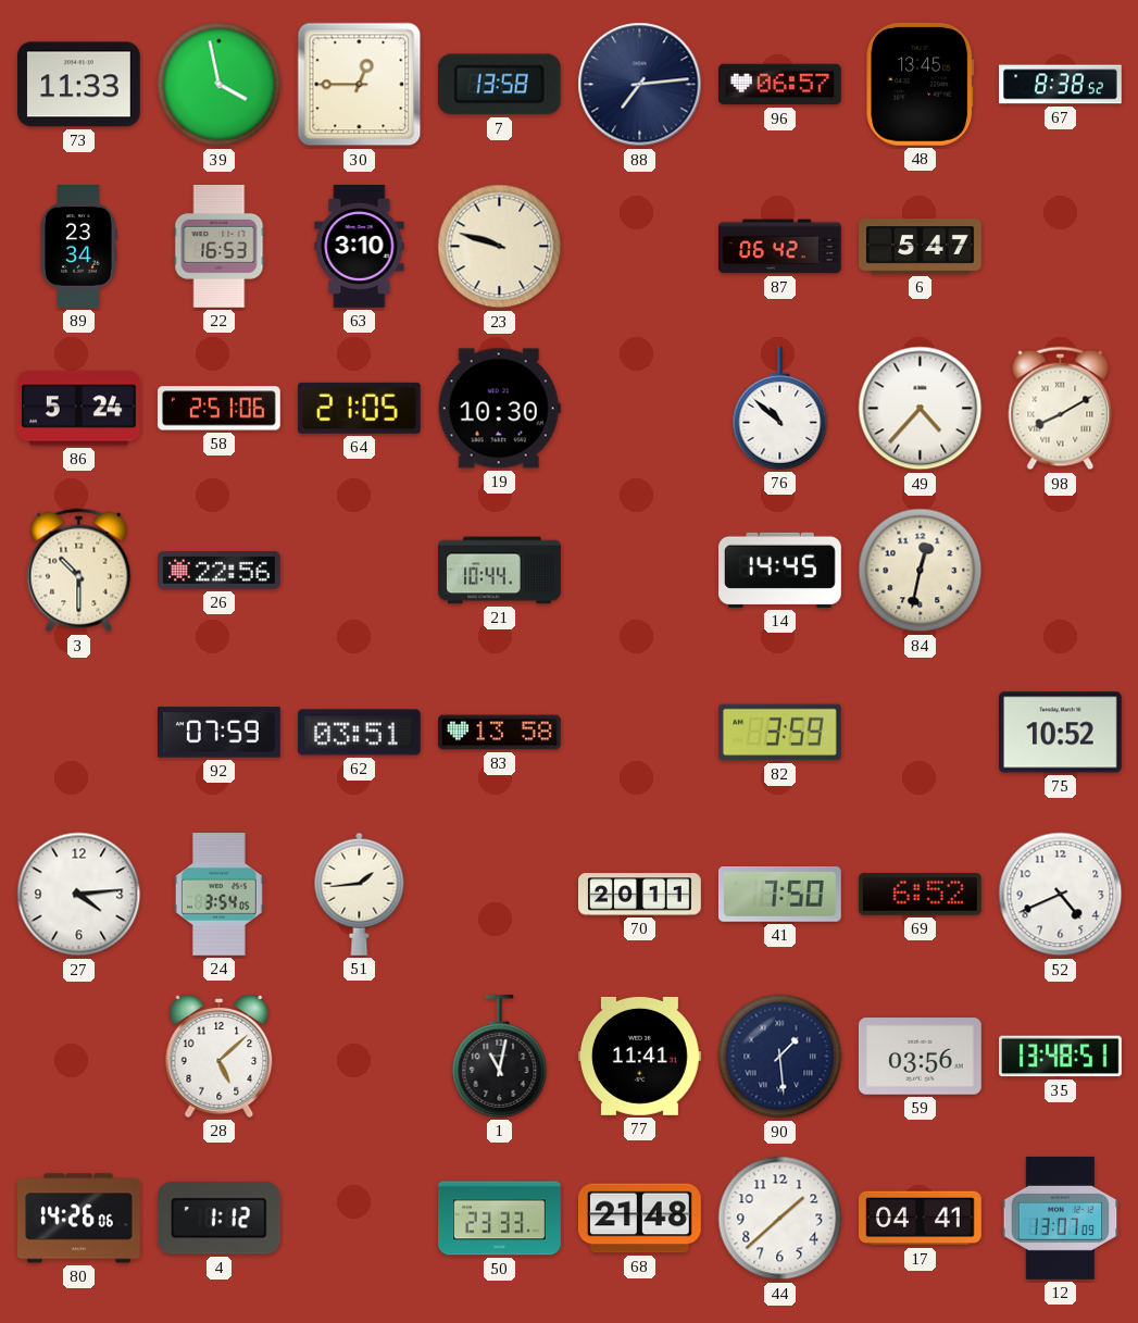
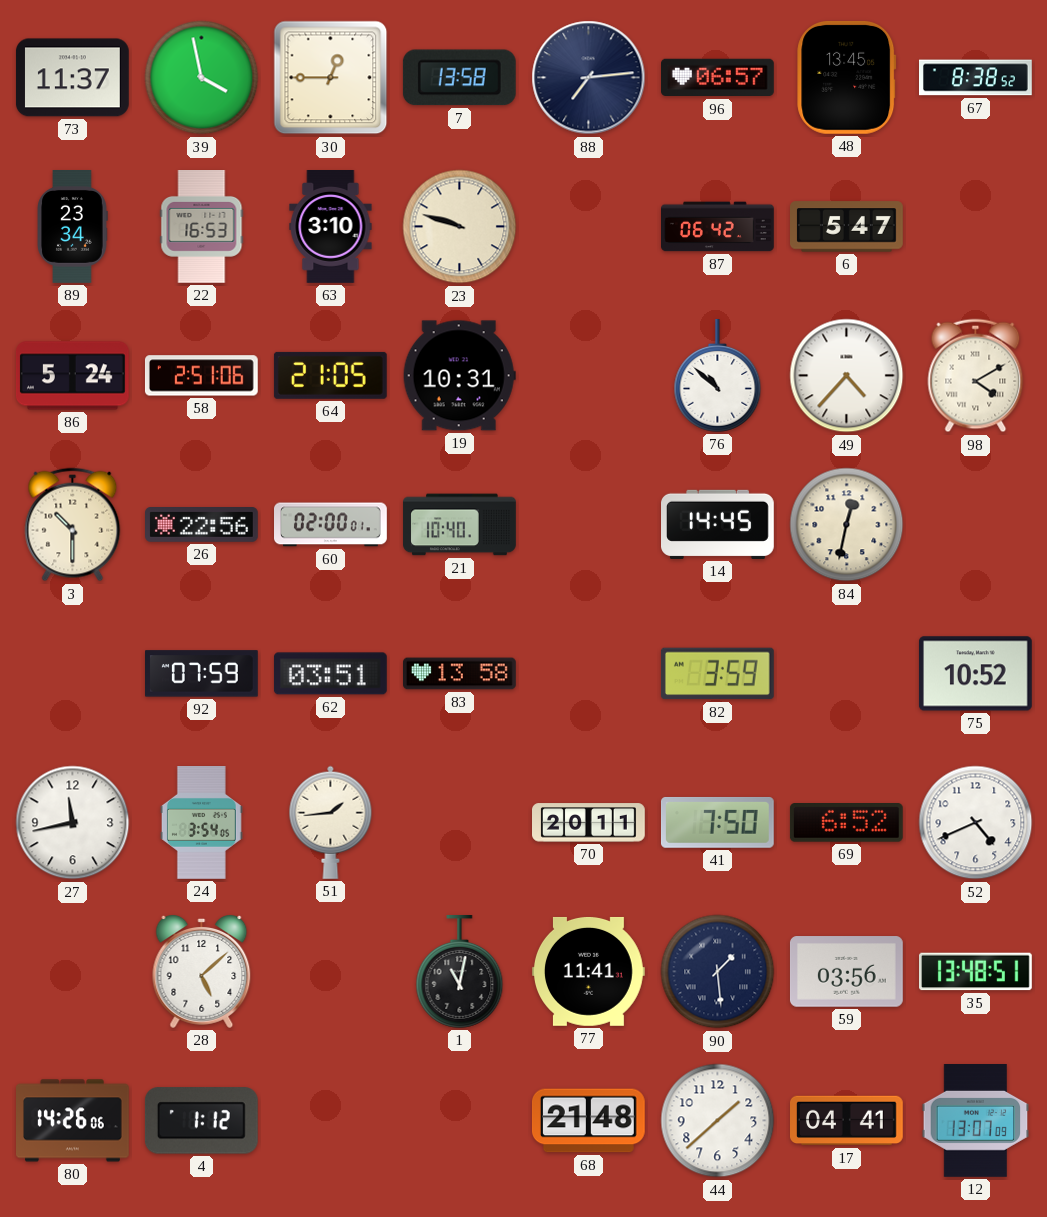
73: 11:33 -> 11:37 (72, 78)
19: 10:30 -> 10:31 (459, 376)
98: 8:10 -> 4:10 (976, 376)
60: none -> 02:00 (331, 525)
21: 10:44 -> 10:40 (460, 525)
27: 4:14 -> 11:43 (73, 823)
50: 23:33 -> none (500, 1219)
